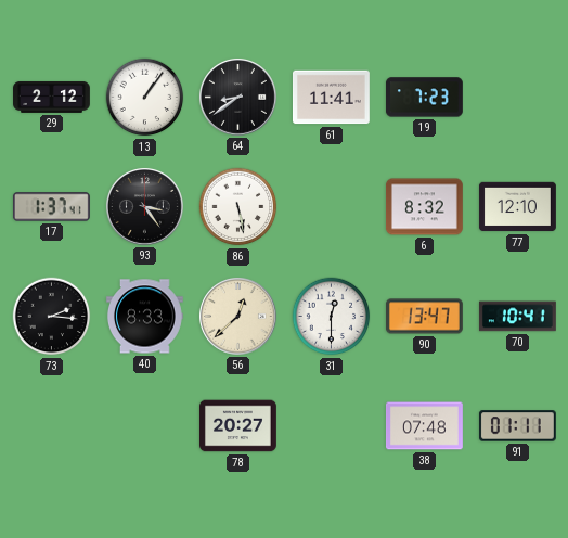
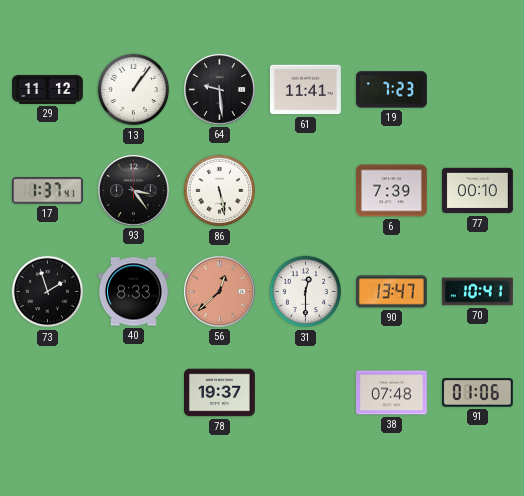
29: 2:12 -> 11:12 (48, 89)
64: 8:39 -> 9:29 (219, 89)
6: 8:32 -> 7:39 (391, 191)
77: 12:10 -> 00:10 (478, 191)
73: 2:16 -> 1:57 (48, 292)
56 dial: cream -> salmon (219, 291)
78: 20:27 -> 19:37 (220, 393)
91: 01:11 -> 01:06 (477, 393)
